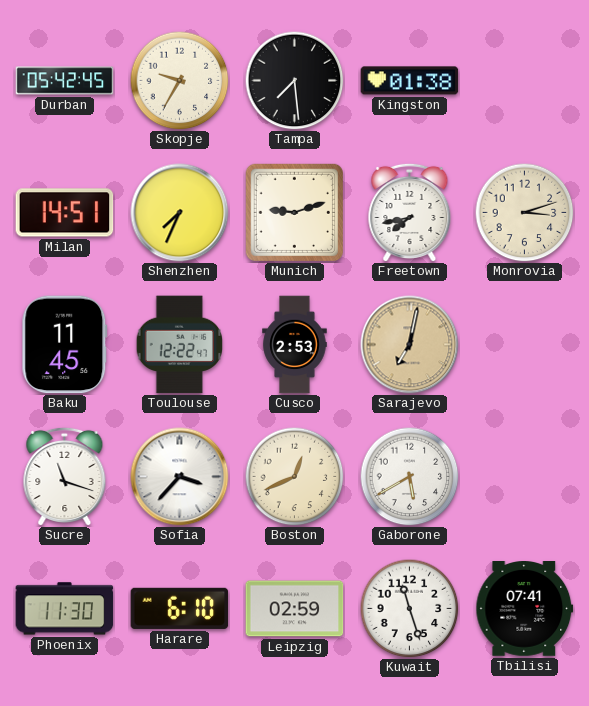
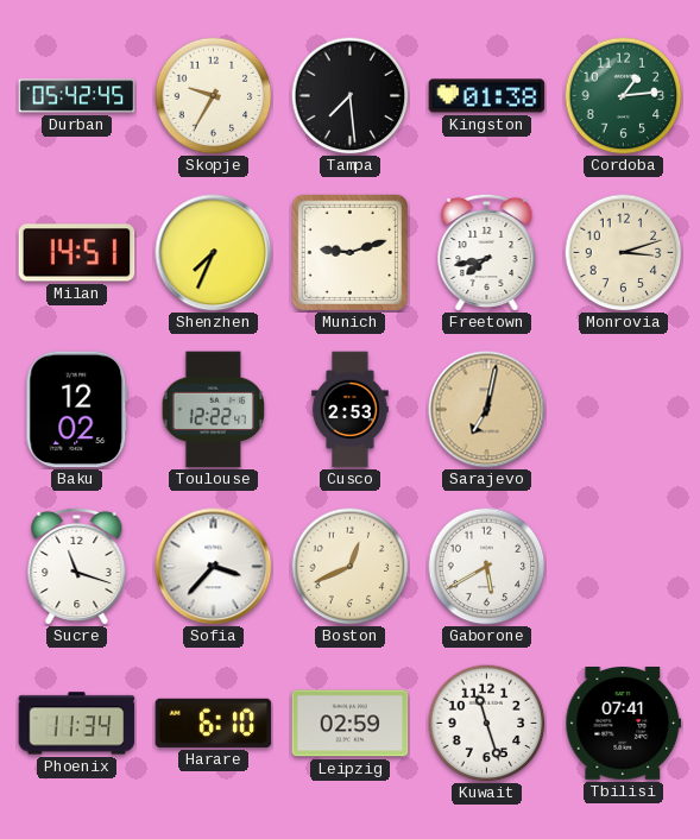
Cordoba: none -> 1:14 (624, 96)
Baku: 11:45 -> 12:02 (77, 410)
Phoenix: 11:30 -> 11:34 (77, 724)
